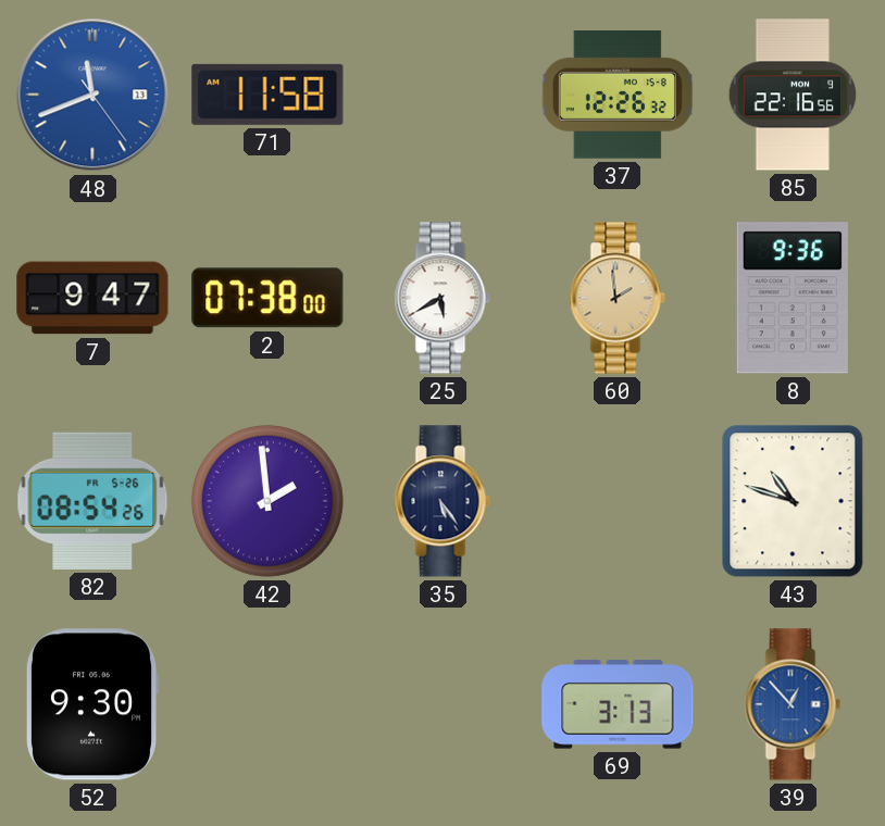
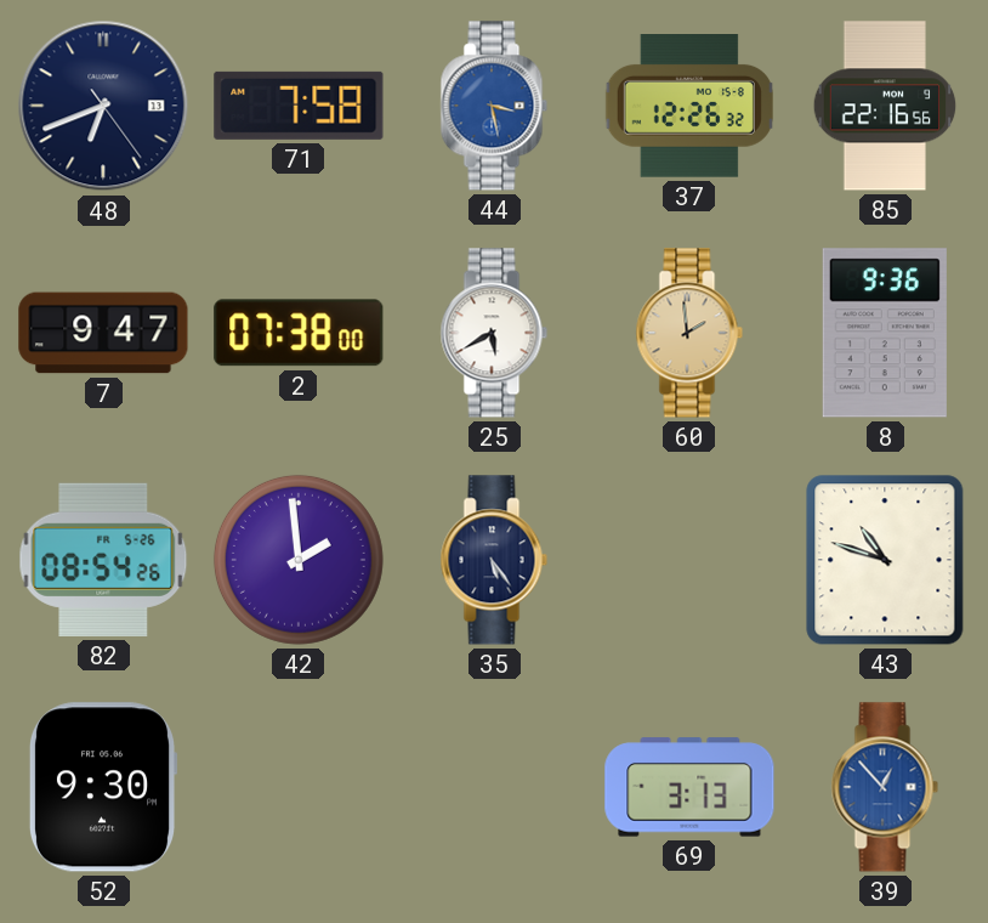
48: 11:41 -> 6:41 (103, 106)
48 dial: blue -> navy (103, 106)
71: 11:58 -> 7:58 (299, 106)
44: none -> 3:28 (494, 106)
